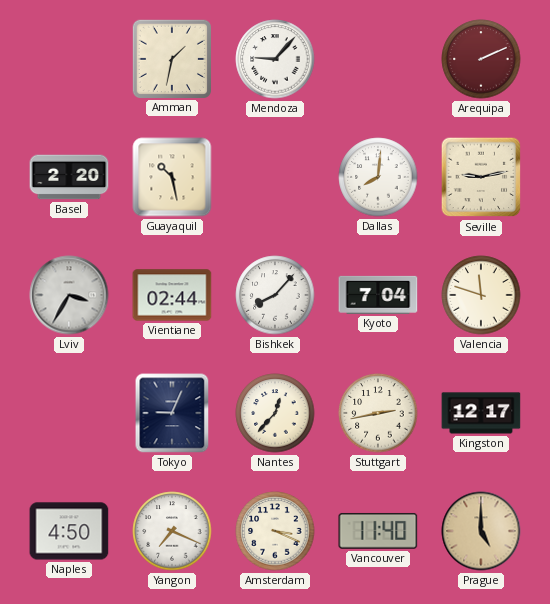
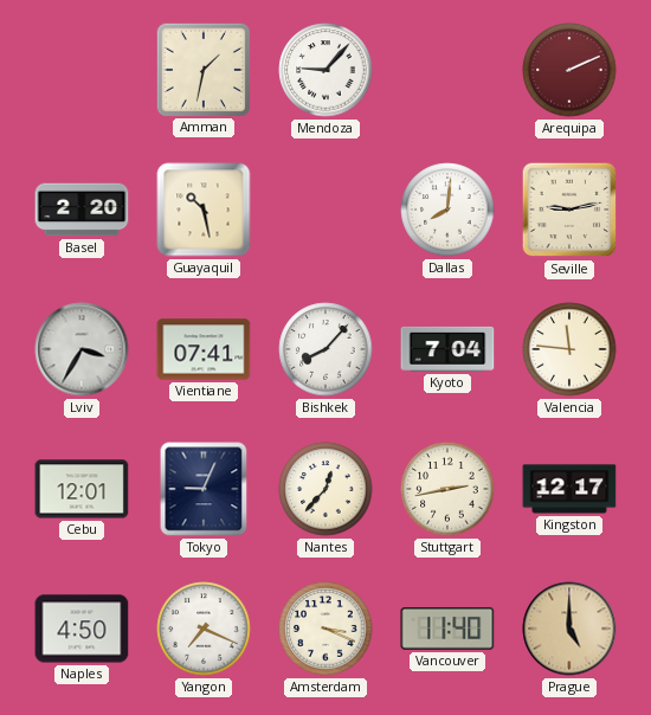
Vientiane: 02:44 -> 07:41 (204, 349)
Valencia: 11:48 -> 11:46 (569, 349)
Cebu: none -> 12:01 (82, 489)
